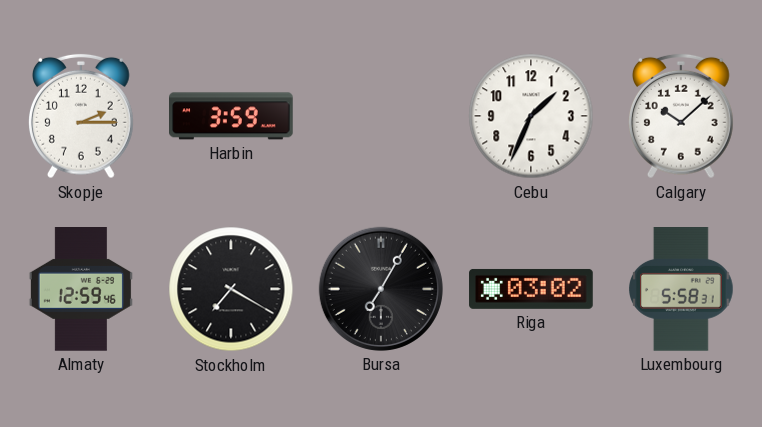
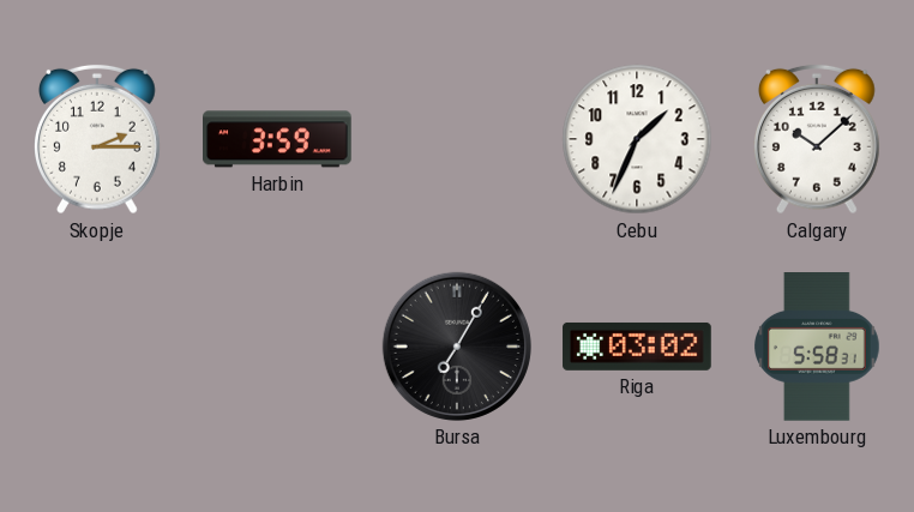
Almaty: 12:59 -> none (81, 290)
Stockholm: 7:20 -> none (231, 289)
